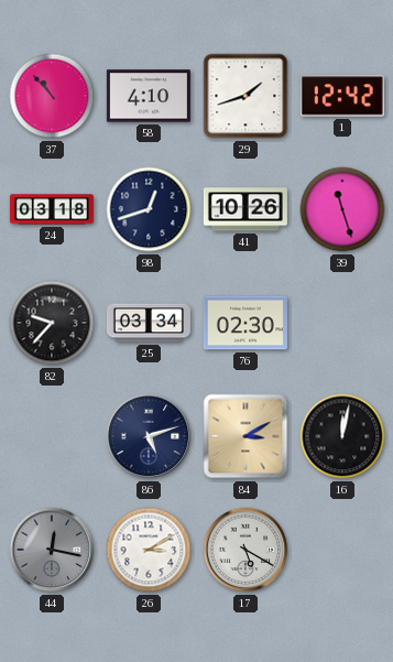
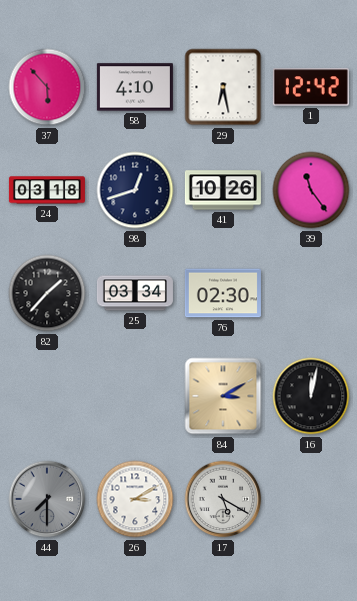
37: 10:53 -> 5:53 (47, 87)
29: 1:42 -> 6:28 (223, 87)
39: 11:27 -> 11:24 (311, 190)
82: 9:37 -> 1:37 (47, 293)
86: 5:12 -> none (149, 436)
44: 12:17 -> 7:30 (47, 499)
